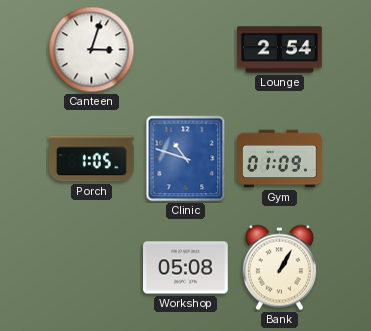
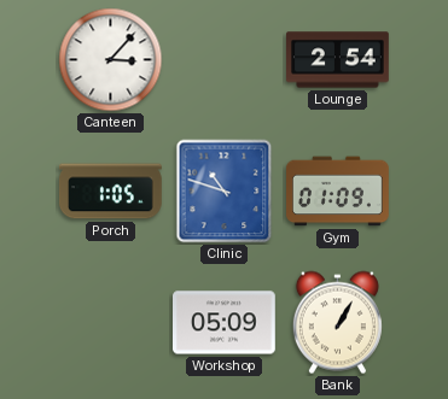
Canteen: 3:03 -> 3:07 (111, 60)
Workshop: 05:08 -> 05:09 (225, 323)
